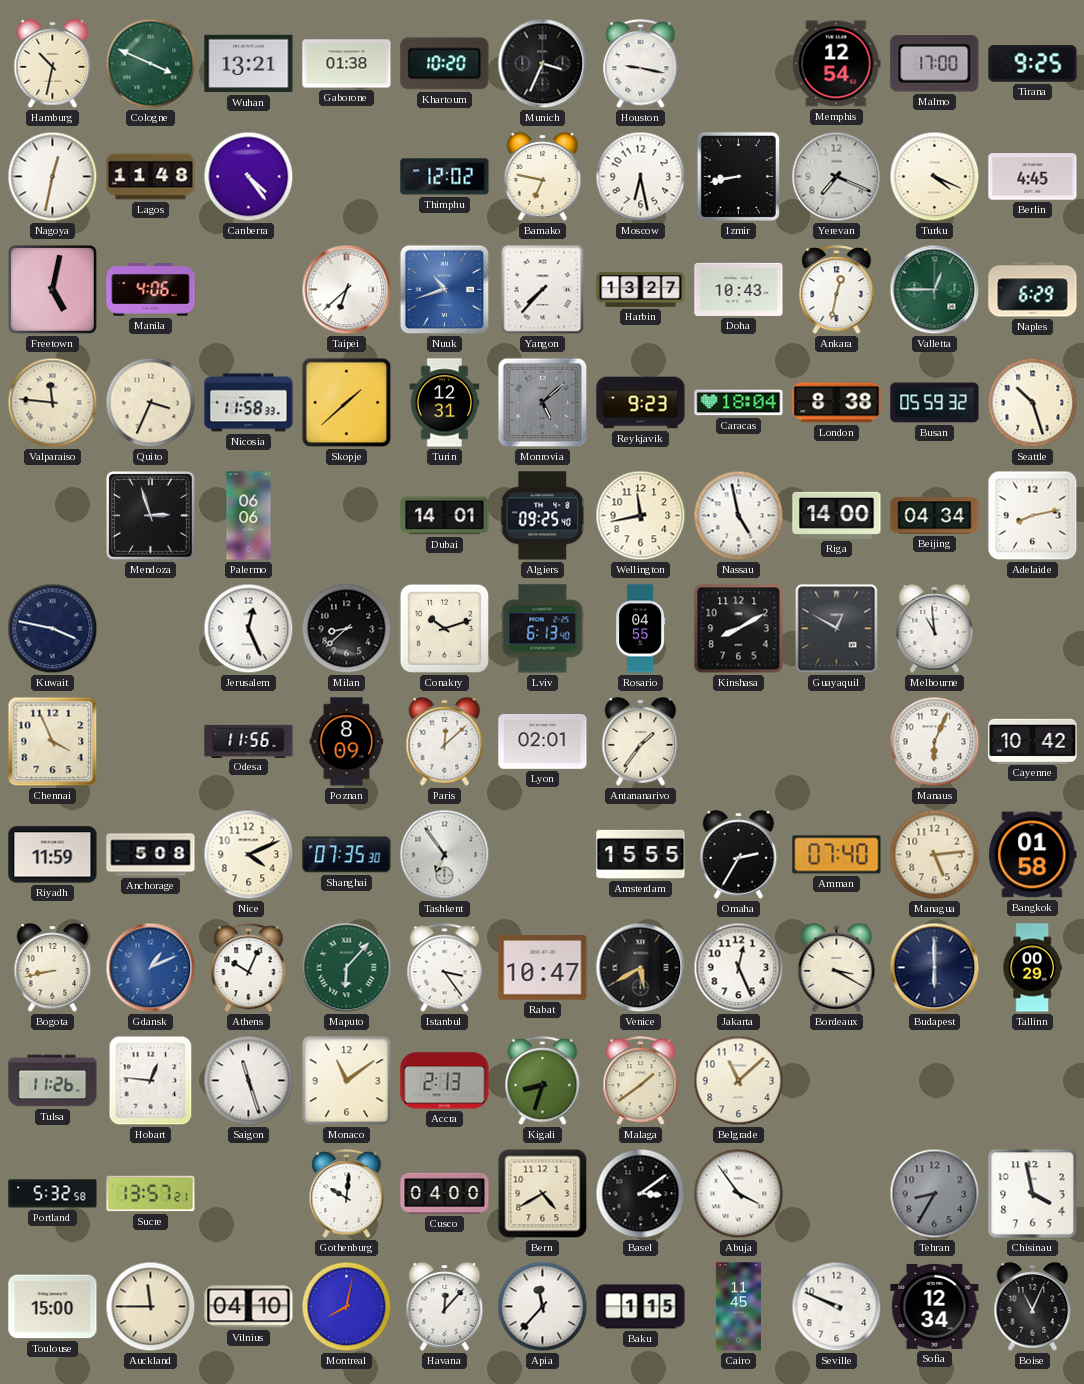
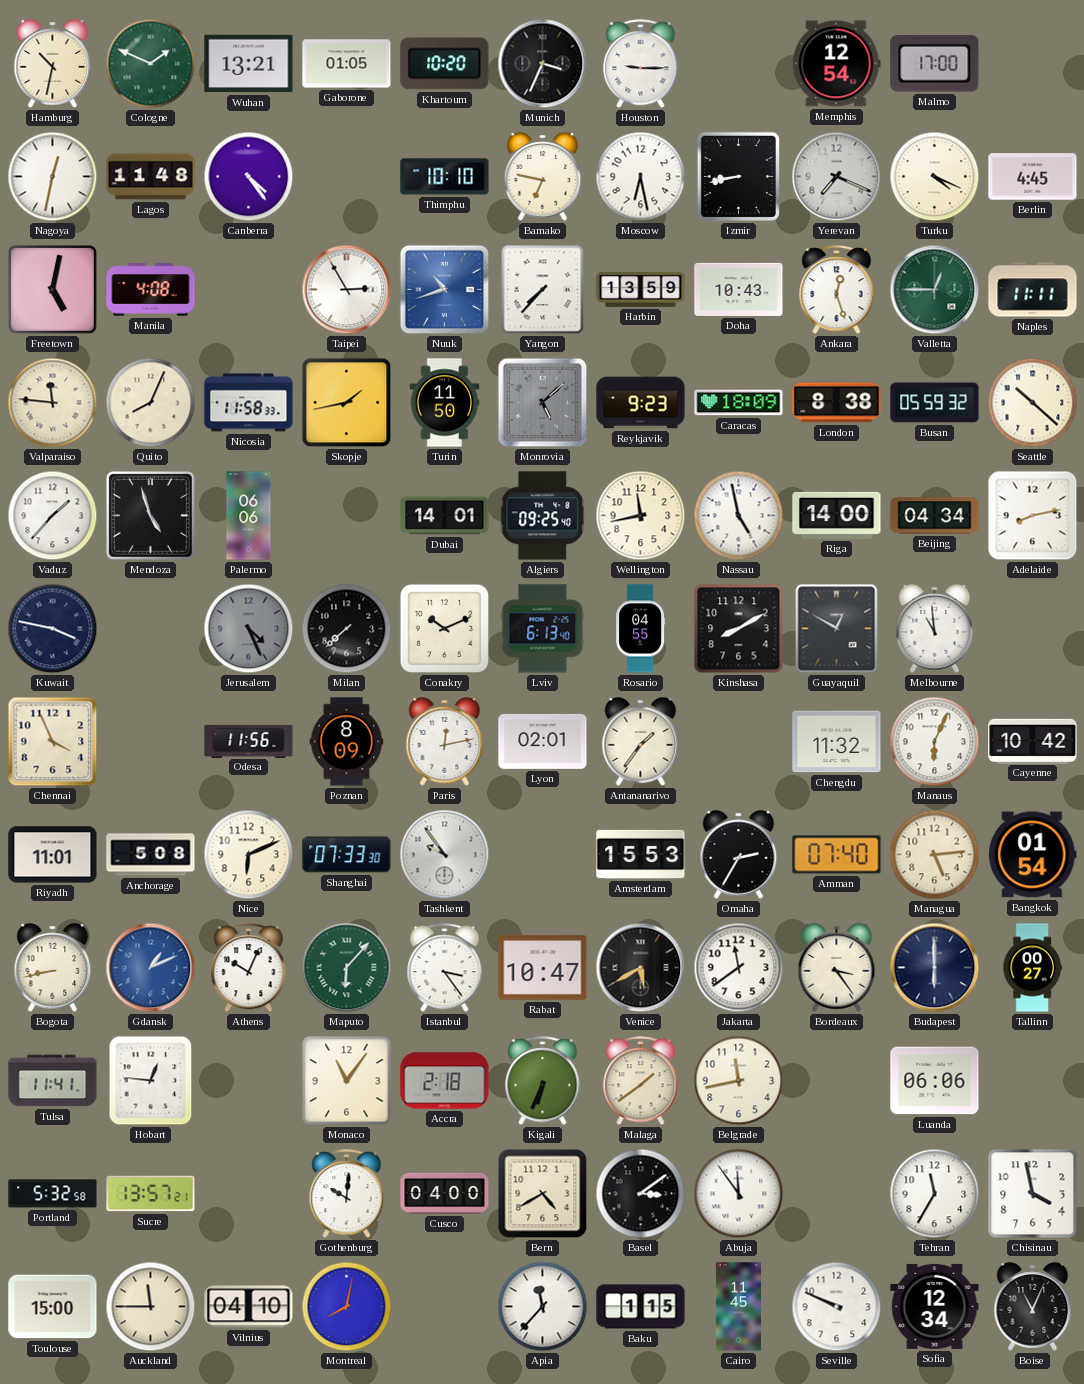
Cologne: 3:49 -> 1:49 (151, 64)
Gaborone: 01:38 -> 01:05 (347, 64)
Houston: 9:17 -> 9:15 (641, 64)
Tirana: 9:25 -> none (1033, 64)
Thimphu: 12:02 -> 10:10 (445, 177)
Manila: 4:06 -> 4:08 (151, 290)
Taipei: 6:38 -> 2:55 (347, 290)
Harbin: 13:27 -> 13:59 (641, 289)
Ankara: 12:32 -> 12:27 (837, 290)
Naples: 6:29 -> 11:11 (1033, 290)
Quito: 3:34 -> 8:04 (151, 403)
Skopje: 1:38 -> 1:43 (347, 403)
Turin: 12:31 -> 11:50 (445, 403)
Caracas: 18:04 -> 18:09 (739, 403)
Seattle: 10:27 -> 10:22 (1033, 403)
Vaduz: none -> 1:37 (53, 516)
Mendoza: 2:57 -> 4:57 (150, 515)
Jerusalem: 12:26 -> 4:26 (249, 629)
Jerusalem dial: white -> grey (249, 629)
Milan: 8:38 -> 7:38 (347, 629)
Conakry: 10:12 -> 10:11 (444, 628)
Paris: 12:08 -> 12:13 (445, 742)
Chengdu: none -> 11:32 (837, 742)
Riyadh: 11:59 -> 11:01 (53, 855)
Nice: 4:11 -> 6:11 (249, 855)
Shanghai: 07:35 -> 07:33 (347, 855)
Tashkent: 6:54 -> 9:54 (445, 855)
Amsterdam: 15:55 -> 15:53 (641, 854)
Bangkok: 01:58 -> 01:54 (1033, 855)
Jakarta: 12:26 -> 11:39 (739, 968)
Bordeaux: 3:20 -> 3:24 (837, 968)
Tallinn: 00:29 -> 00:27 (1032, 968)
Tulsa: 11:26 -> 11:41 (53, 1081)
Saigon: 11:27 -> none (249, 1081)
Monaco: 11:09 -> 11:06 (347, 1081)
Accra: 2:13 -> 2:18 (445, 1081)
Kigali: 8:33 -> 6:34 (543, 1081)
Belgrade: 11:08 -> 11:43 (739, 1081)
Luanda: none -> 06:06 (935, 1081)
Abuja: 3:54 -> 11:54 (739, 1194)
Tehran: 8:35 -> 11:35 (935, 1194)
Tehran dial: grey -> white (935, 1194)
Havana: 12:07 -> none (445, 1307)
